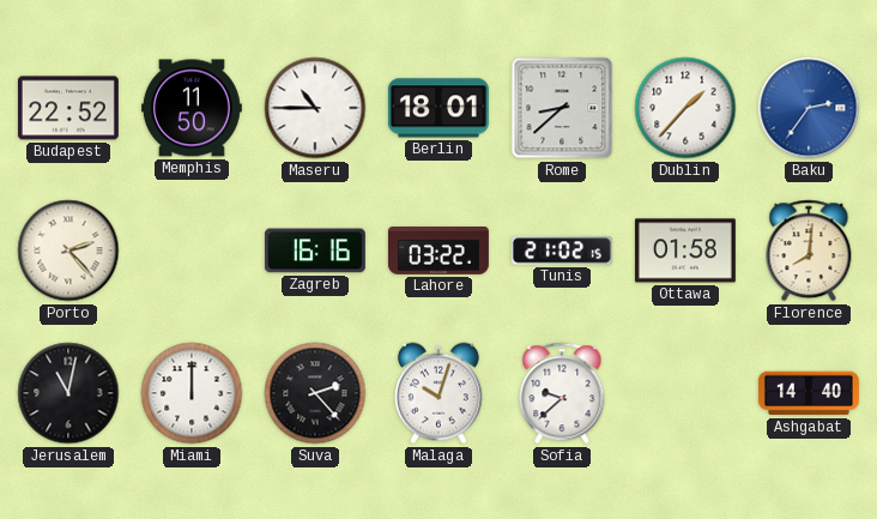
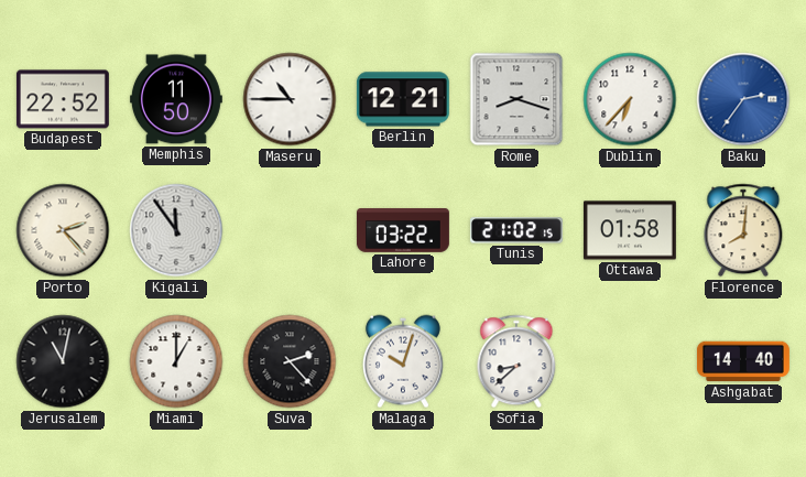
Berlin: 18:01 -> 12:21 (403, 99)
Rome: 8:38 -> 8:18 (516, 99)
Dublin: 1:37 -> 6:37 (630, 99)
Kigali: none -> 11:54 (176, 230)
Zagreb: 16:16 -> none (315, 251)
Miami: 12:00 -> 1:00 (176, 361)
Sofia: 9:38 -> 8:38 (516, 361)
